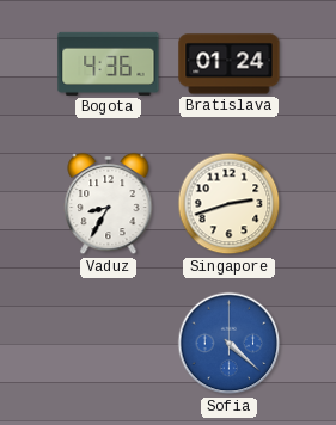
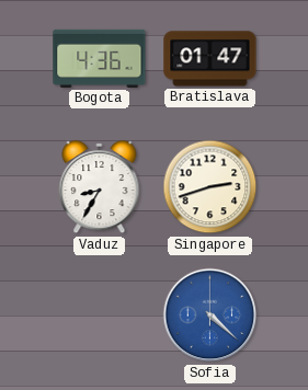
Bratislava: 01:24 -> 01:47 (210, 59)
